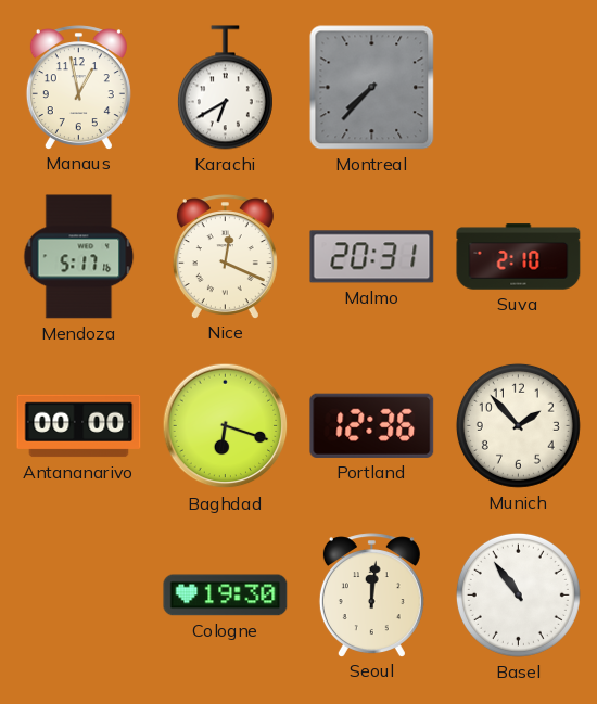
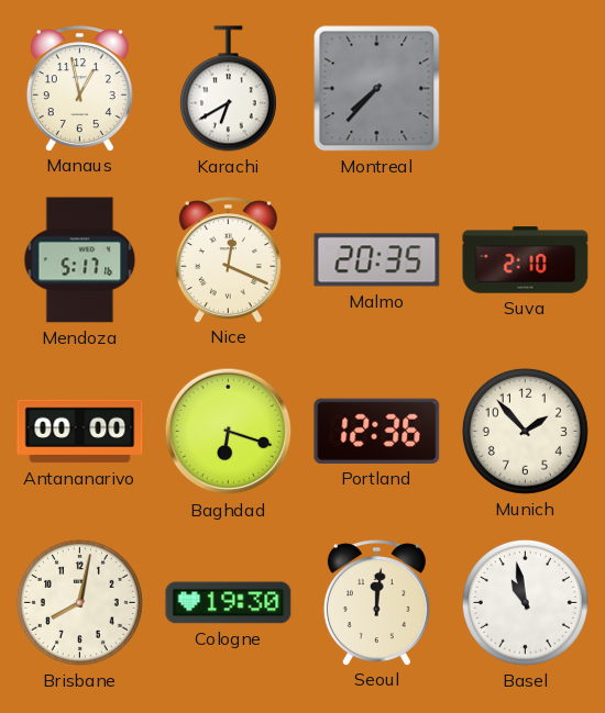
Malmo: 20:31 -> 20:35 (377, 260)
Brisbane: none -> 8:02 (79, 602)
Basel: 10:54 -> 10:58 (525, 602)
